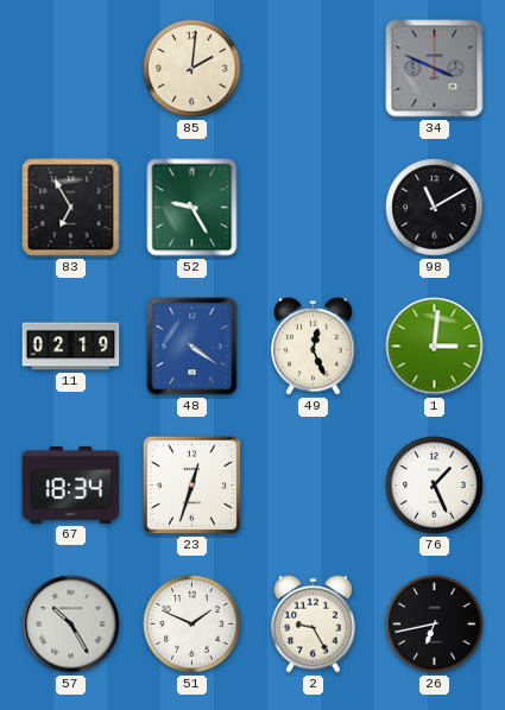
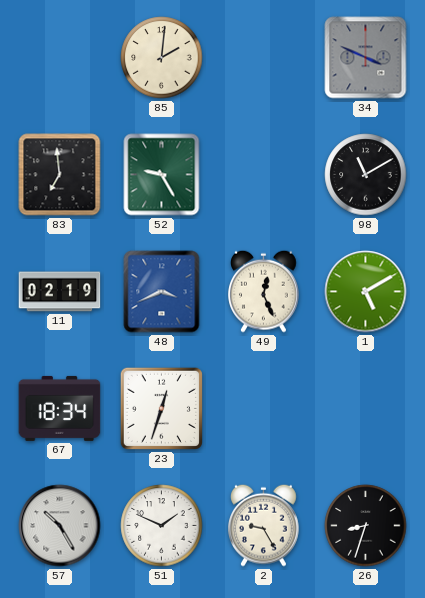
83: 6:55 -> 6:59 (60, 175)
48: 4:21 -> 3:41 (162, 292)
1: 3:01 -> 5:10 (366, 292)
76: 1:26 -> none (435, 486)
26: 6:43 -> 8:33 (366, 526)
